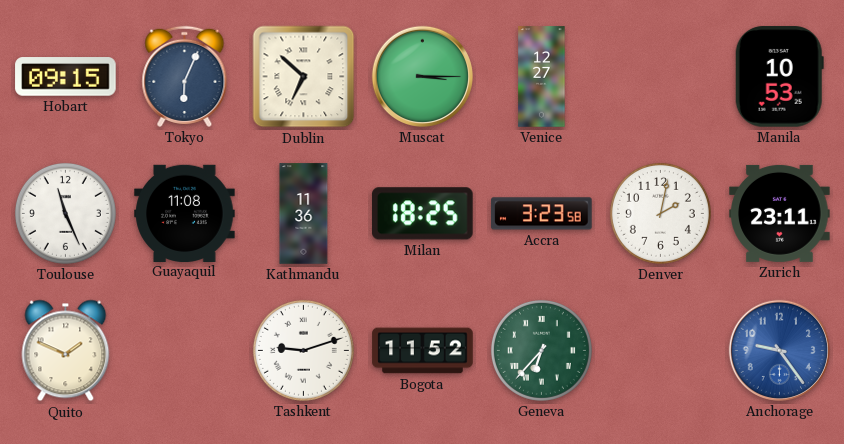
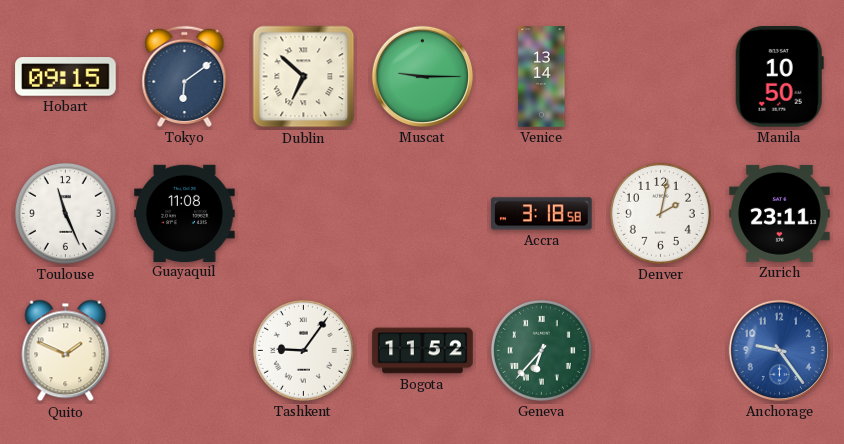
Tokyo: 6:04 -> 6:09 (185, 76)
Muscat: 3:15 -> 9:15 (422, 76)
Venice: 12:27 -> 13:14 (542, 77)
Manila: 10:53 -> 10:50 (779, 77)
Kathmandu: 11:36 -> none (304, 214)
Milan: 18:25 -> none (423, 214)
Accra: 3:23 -> 3:18 (542, 214)
Tashkent: 9:12 -> 9:06 (303, 350)
